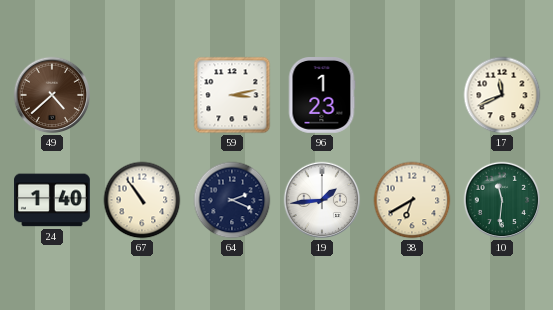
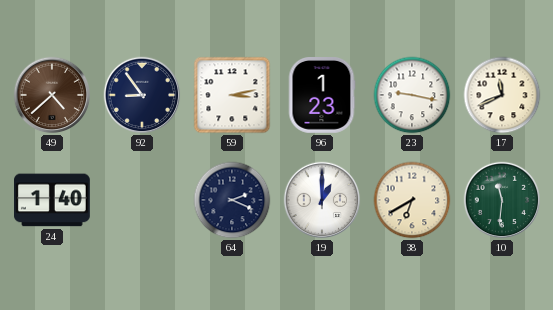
92: none -> 8:54 (142, 95)
23: none -> 9:17 (412, 95)
67: 10:54 -> none (142, 200)
19: 1:44 -> 1:00 (322, 200)
